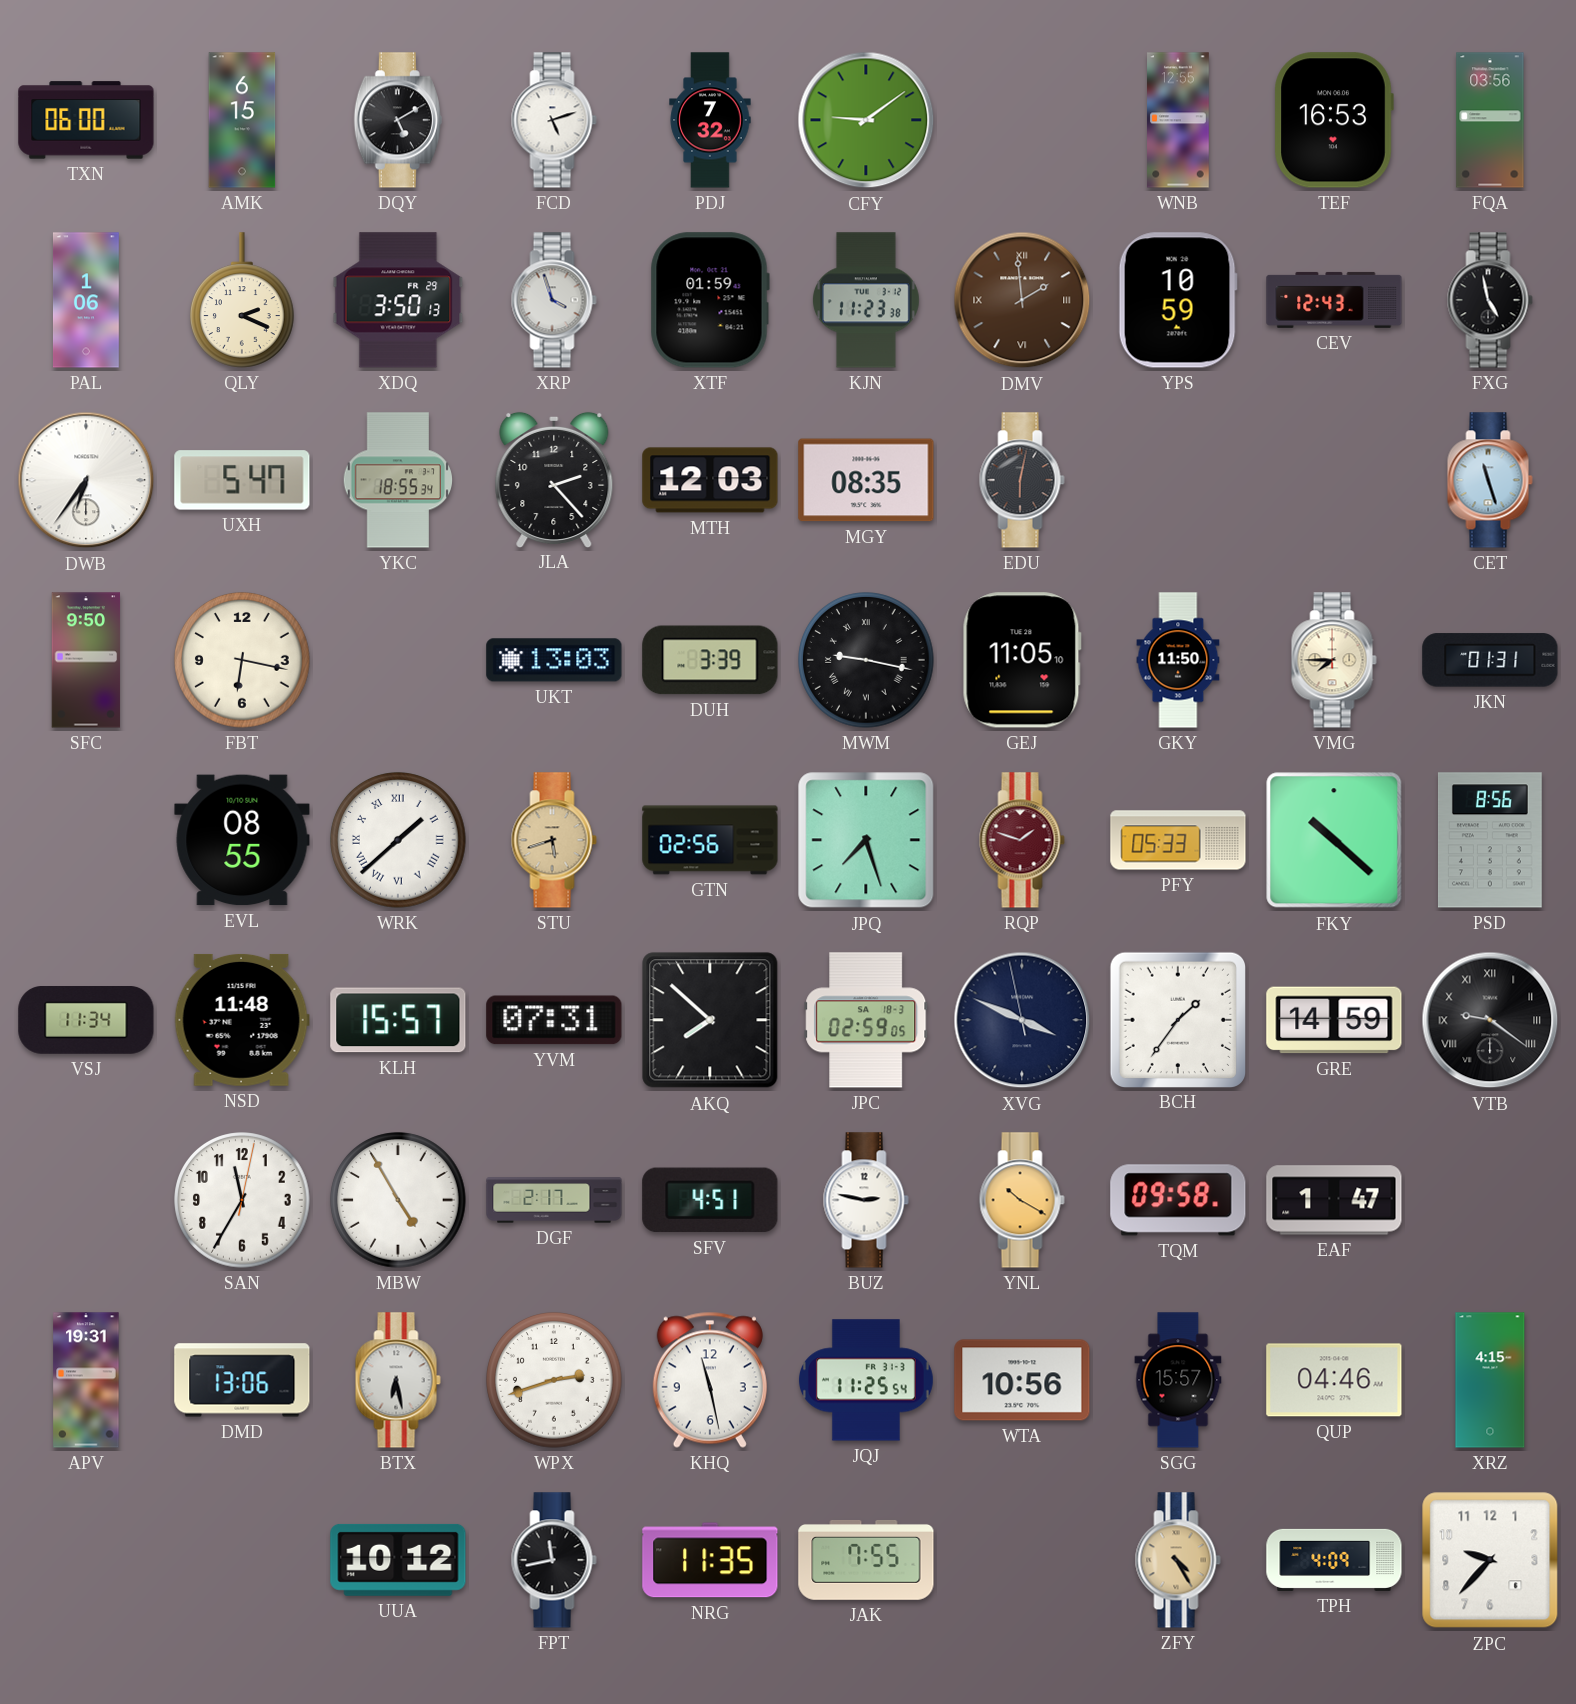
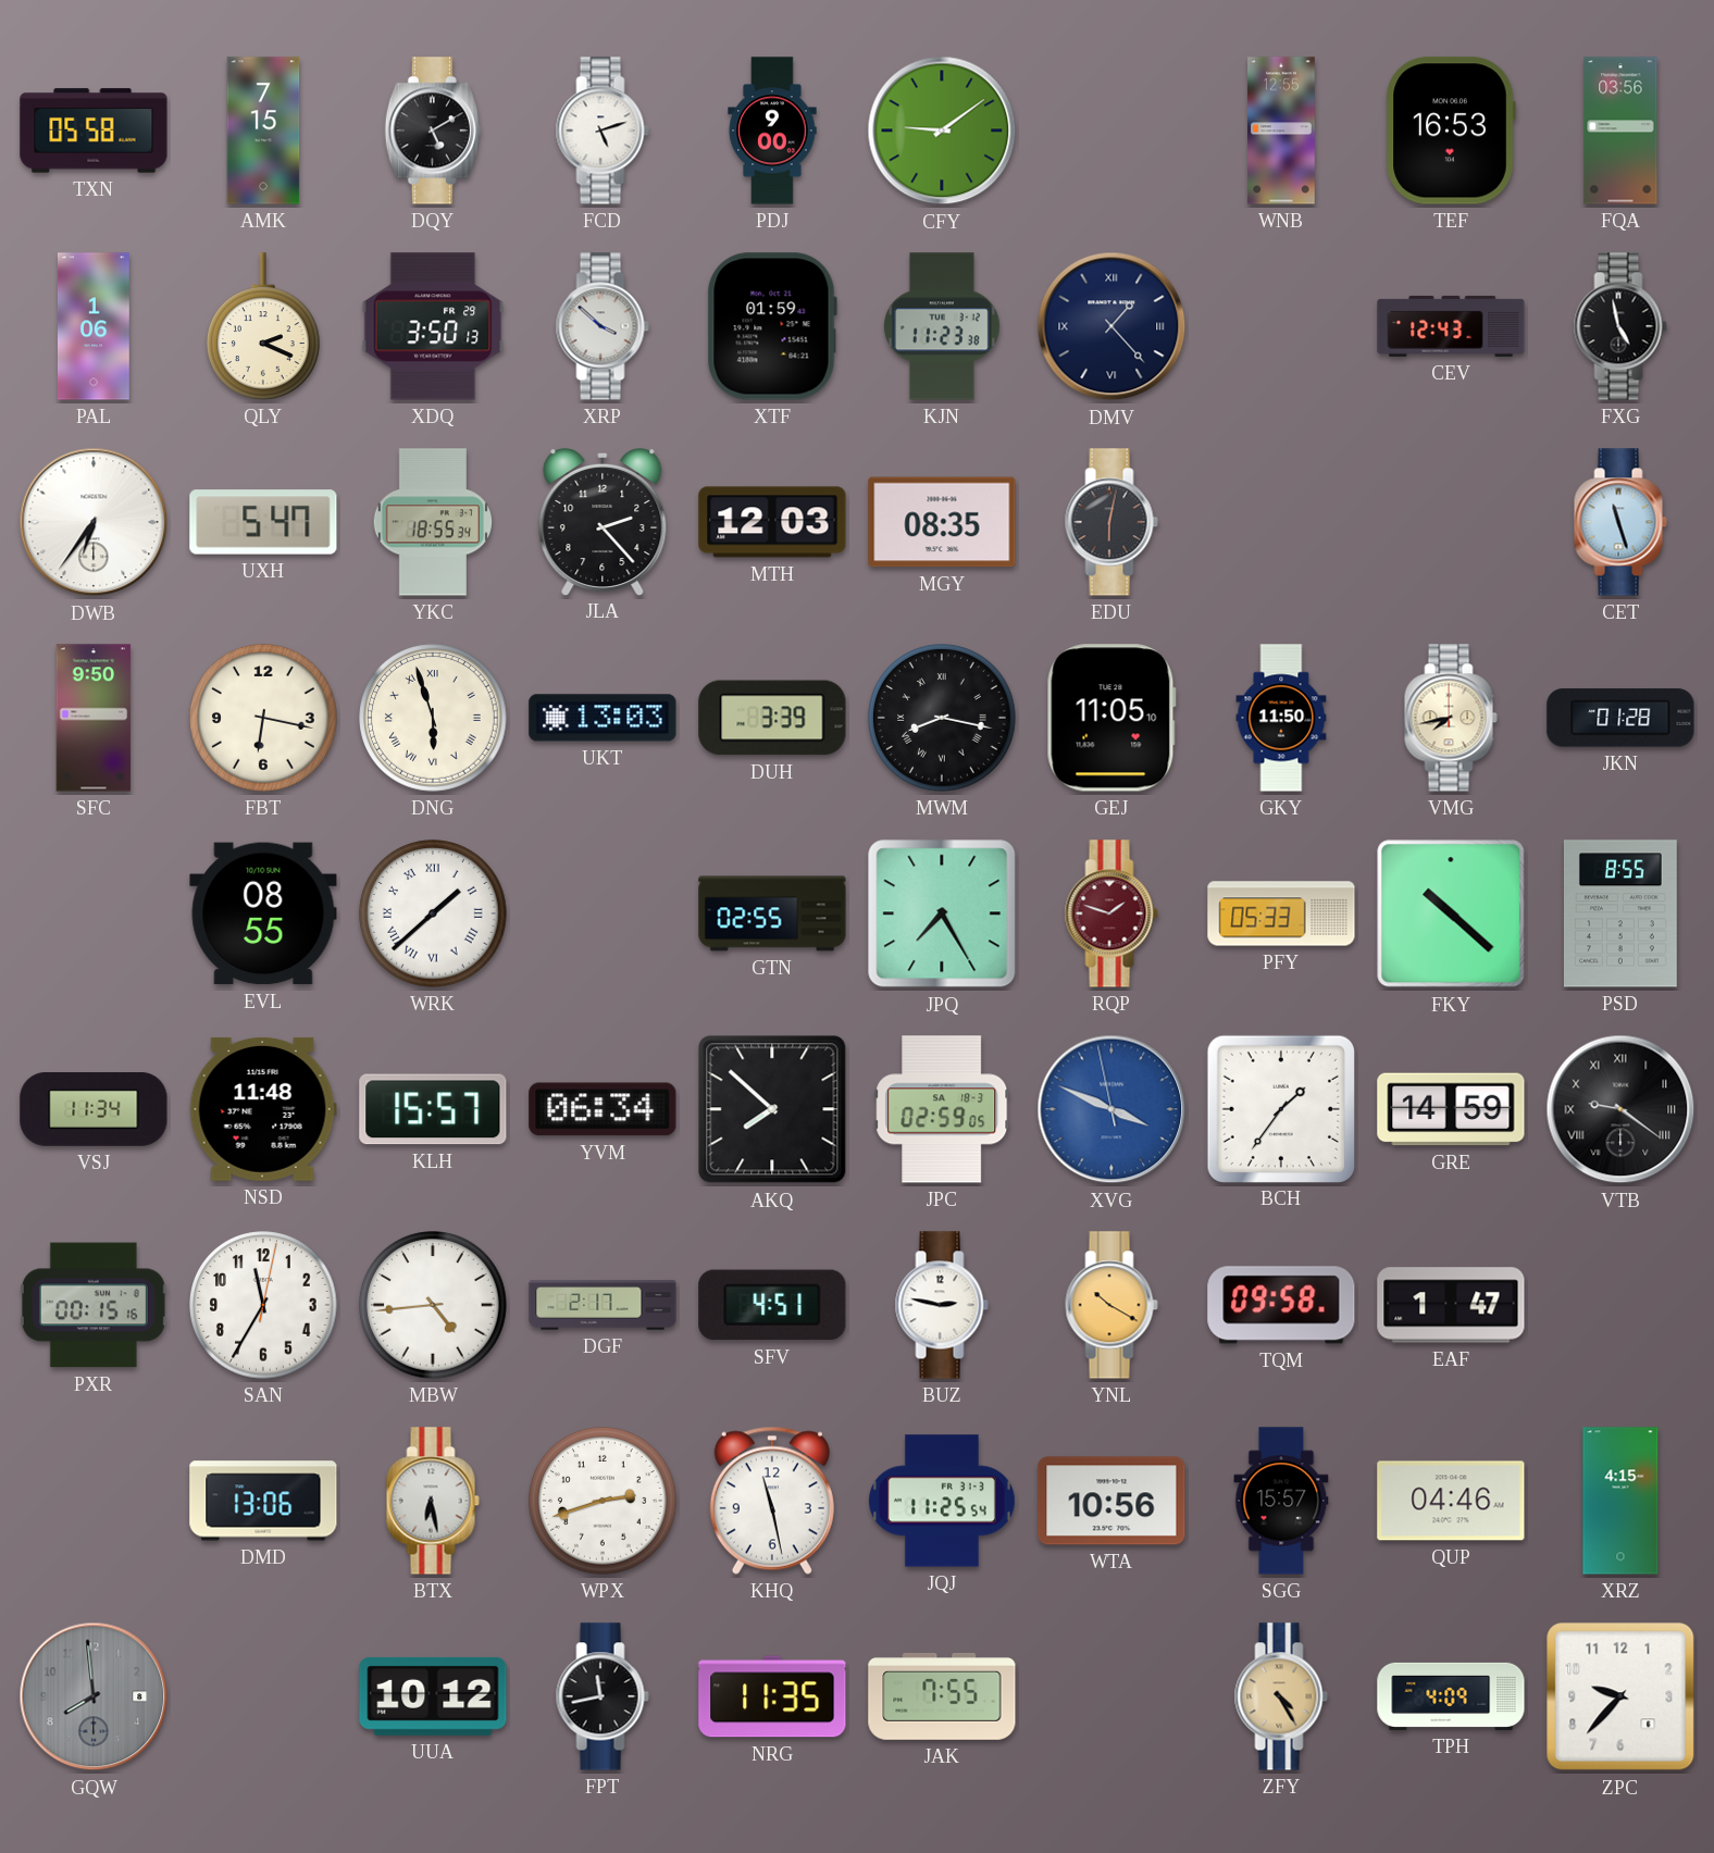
TXN: 06:00 -> 05:58 (94, 130)
AMK: 6:15 -> 7:15 (263, 130)
PDJ: 7:32 -> 9:00 (772, 130)
XRP: 3:57 -> 3:52 (603, 326)
DMV: 1:59 -> 1:23 (1111, 326)
DMV dial: brown -> navy (1111, 326)
YPS: 10:59 -> none (1178, 300)
DNG: none -> 5:57 (433, 718)
MWM: 9:17 -> 8:17 (942, 718)
VMG: 7:45 -> 7:43 (1451, 718)
JKN: 01:31 -> 01:28 (1620, 718)
STU: 5:42 -> none (554, 840)
GTN: 02:56 -> 02:55 (772, 913)
JPQ: 7:27 -> 7:25 (942, 913)
PSD: 8:56 -> 8:55 (1620, 913)
YVM: 07:31 -> 06:34 (603, 1109)
XVG dial: navy -> blue (1111, 1109)
PXR: none -> 00:15 (94, 1305)
MBW: 4:55 -> 4:44 (433, 1305)
APV: 19:31 -> none (86, 1380)
GQW: none -> 7:59 (94, 1696)
